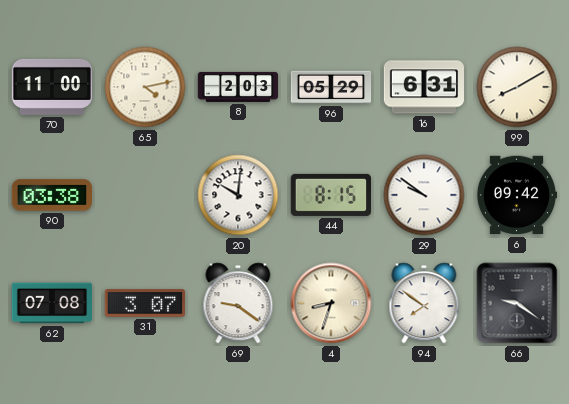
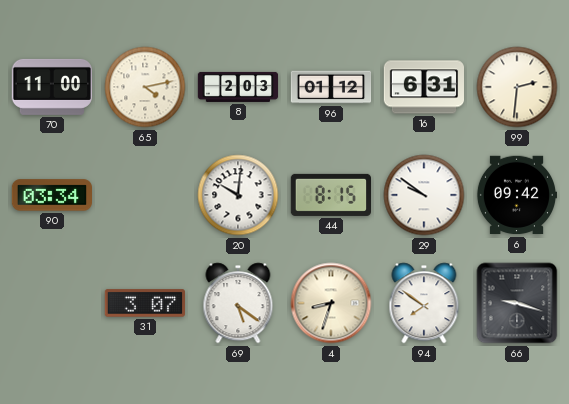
96: 05:29 -> 01:12 (331, 87)
99: 8:10 -> 2:31 (517, 87)
90: 03:38 -> 03:34 (51, 195)
62: 07:08 -> none (51, 303)
69: 9:21 -> 5:21 (238, 303)
66: 9:21 -> 9:18 (517, 303)
